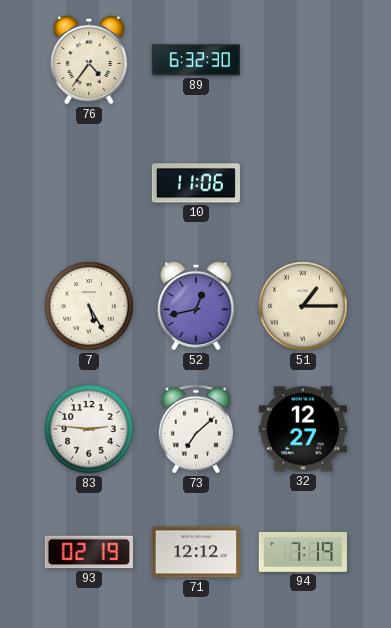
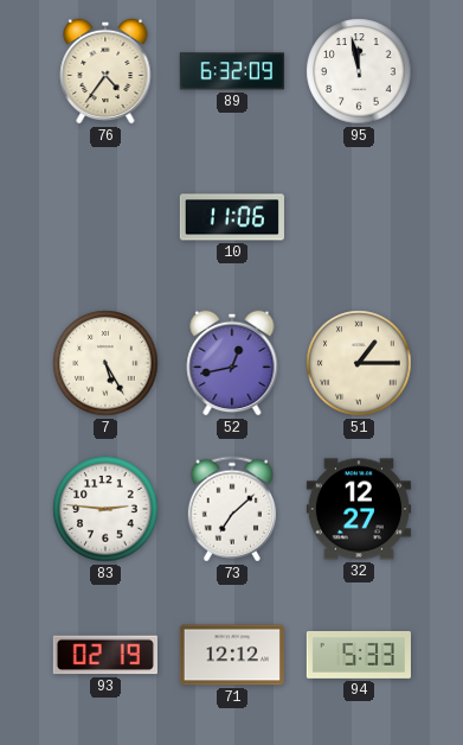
89: 6:32:30 -> 6:32:09 (232, 71)
95: none -> 11:58 (359, 71)
94: 7:19 -> 5:33 (359, 655)
